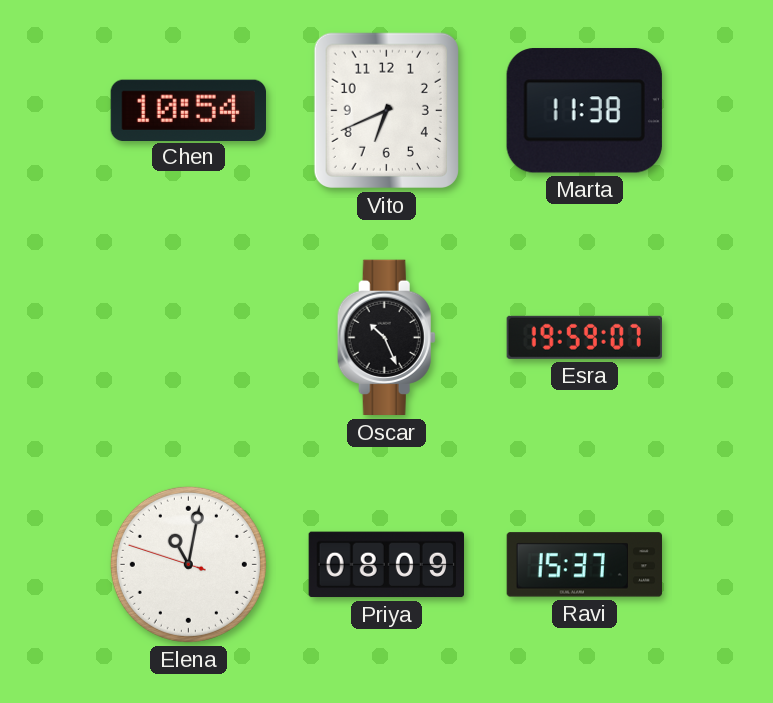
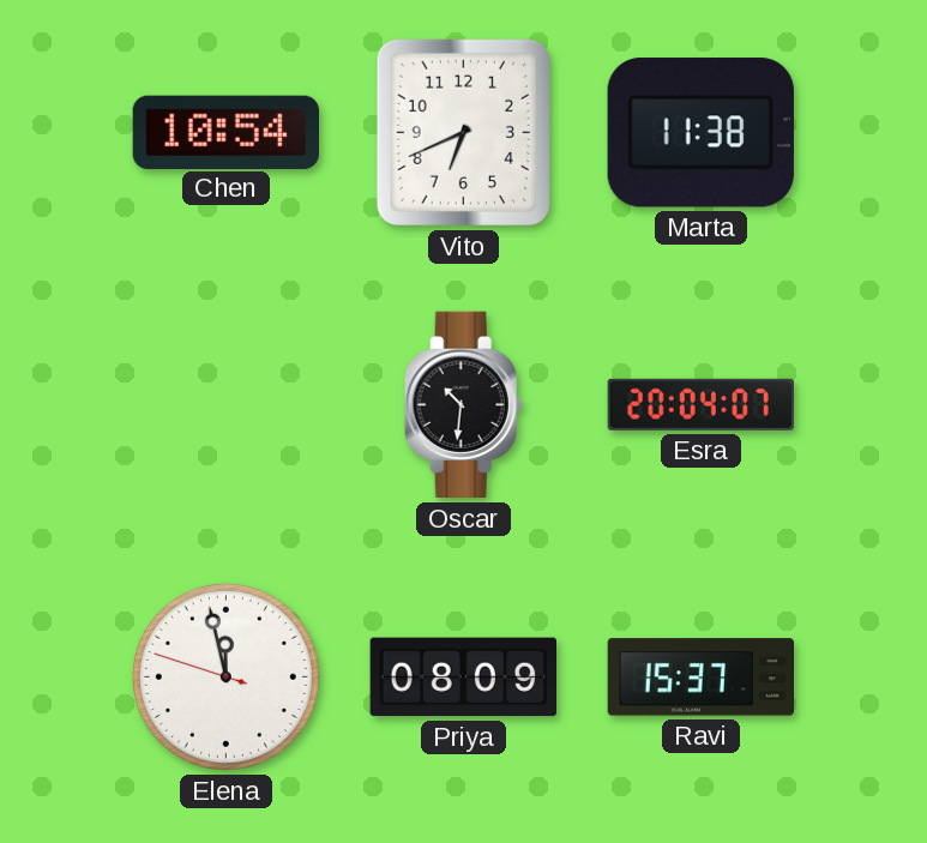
Oscar: 10:26 -> 10:31 (463, 405)
Esra: 19:59 -> 20:04 (700, 404)
Elena: 11:01 -> 11:57 (225, 676)
